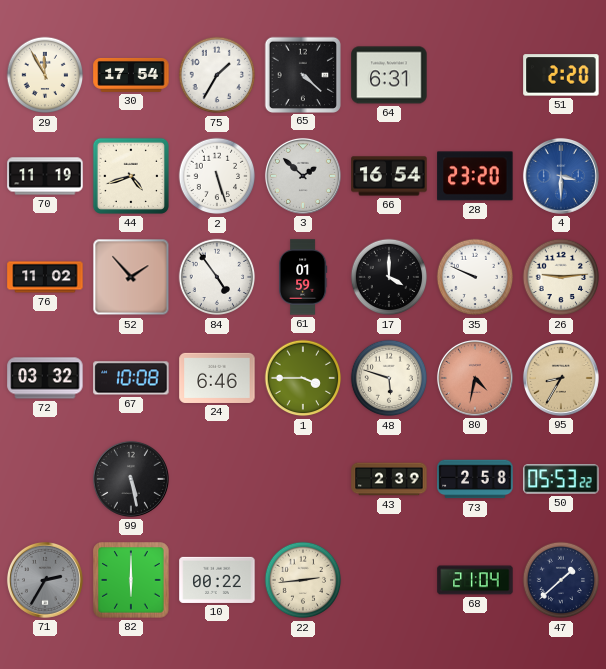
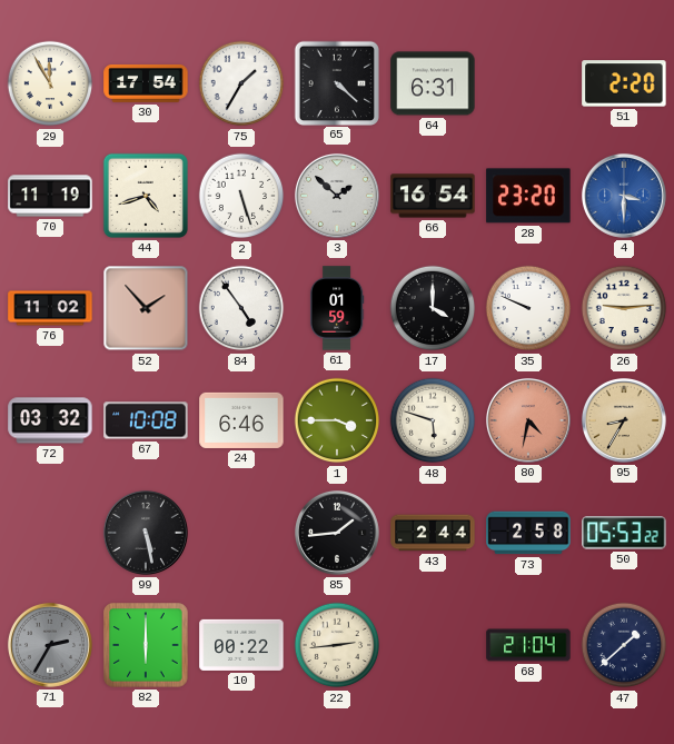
85: none -> 1:44 (337, 533)
43: 2:39 -> 2:44 (433, 533)
